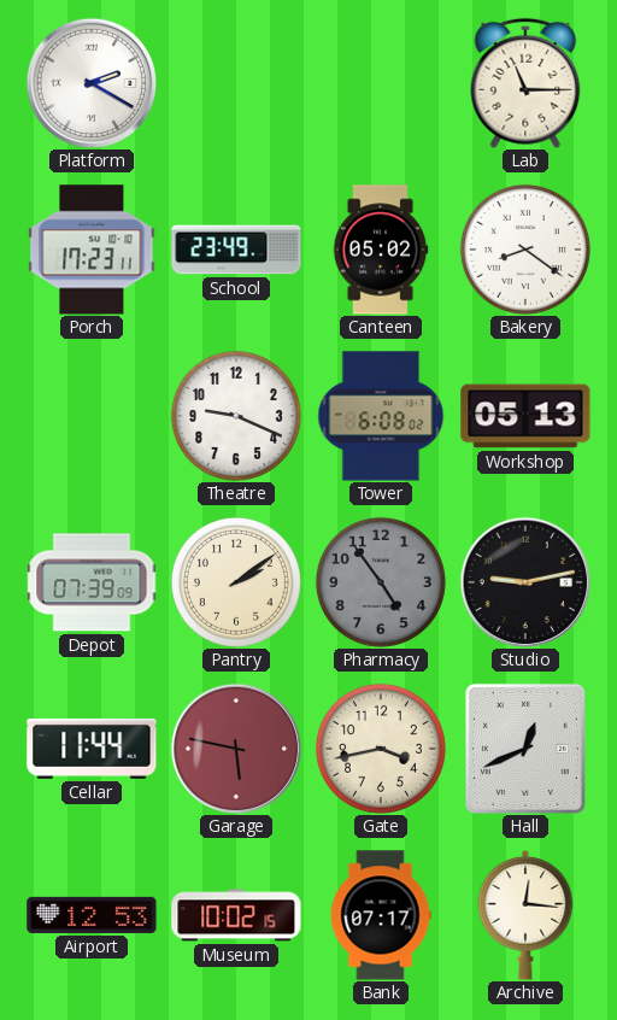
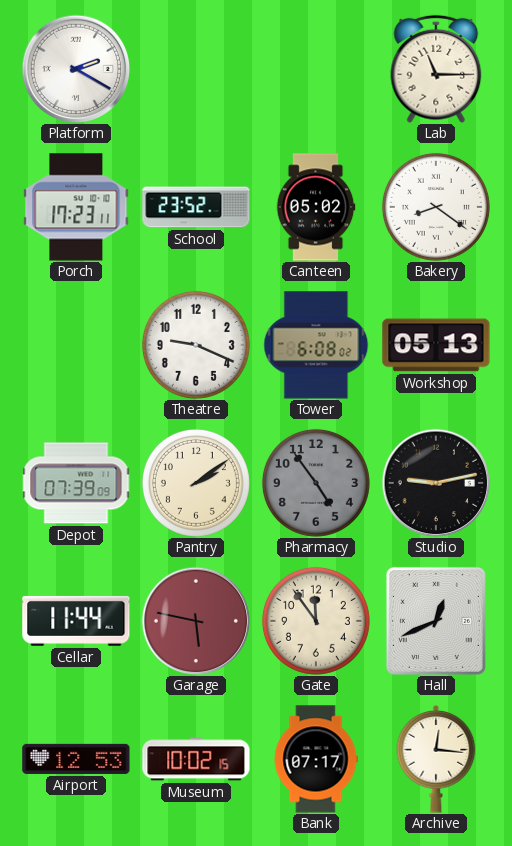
School: 23:49 -> 23:52 (196, 207)
Gate: 3:43 -> 11:54 (316, 621)
